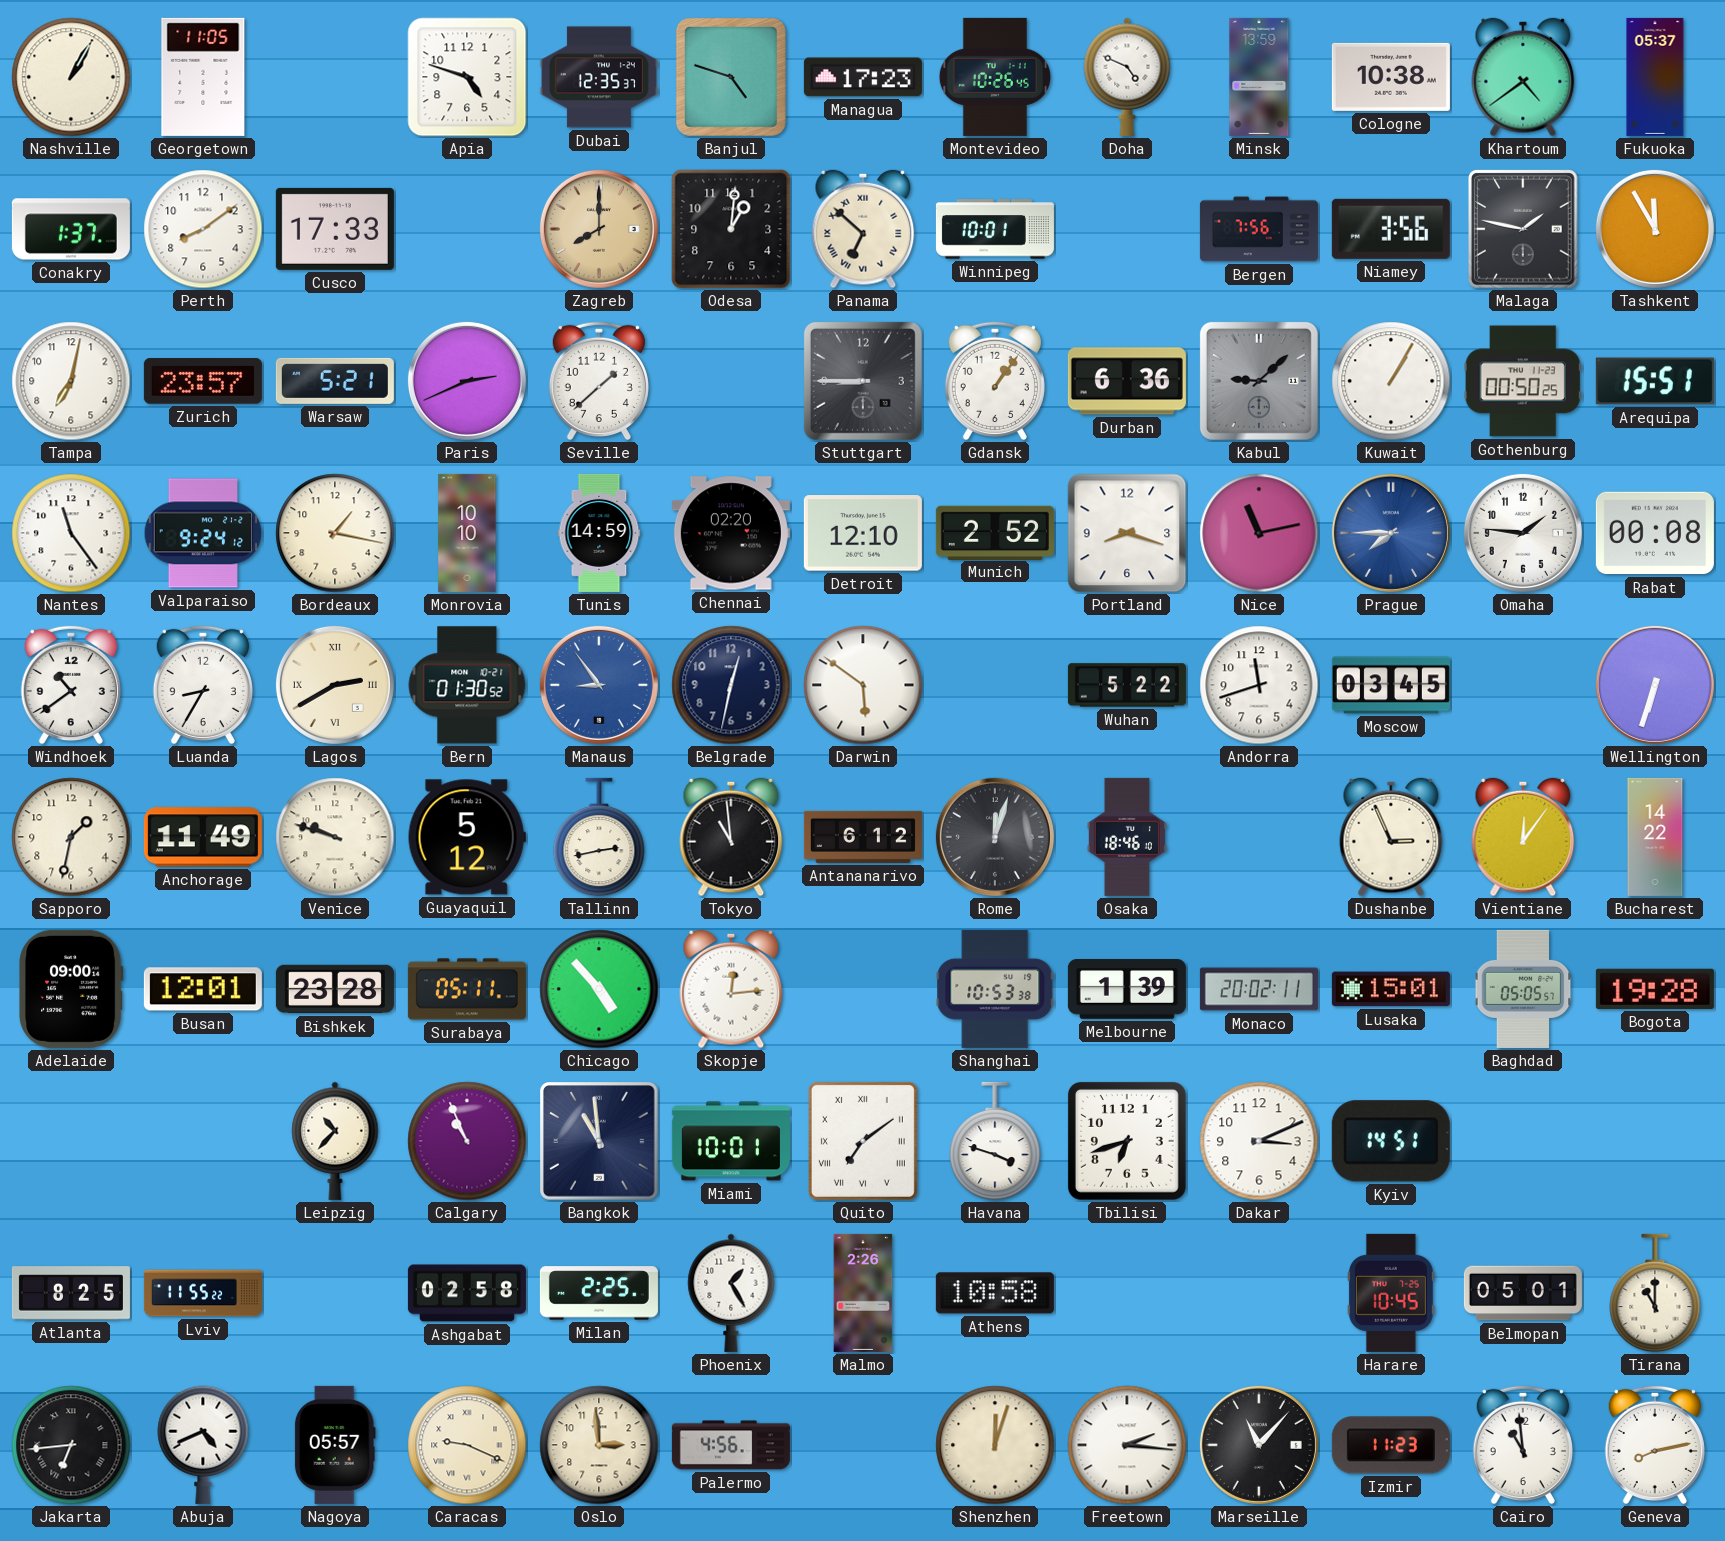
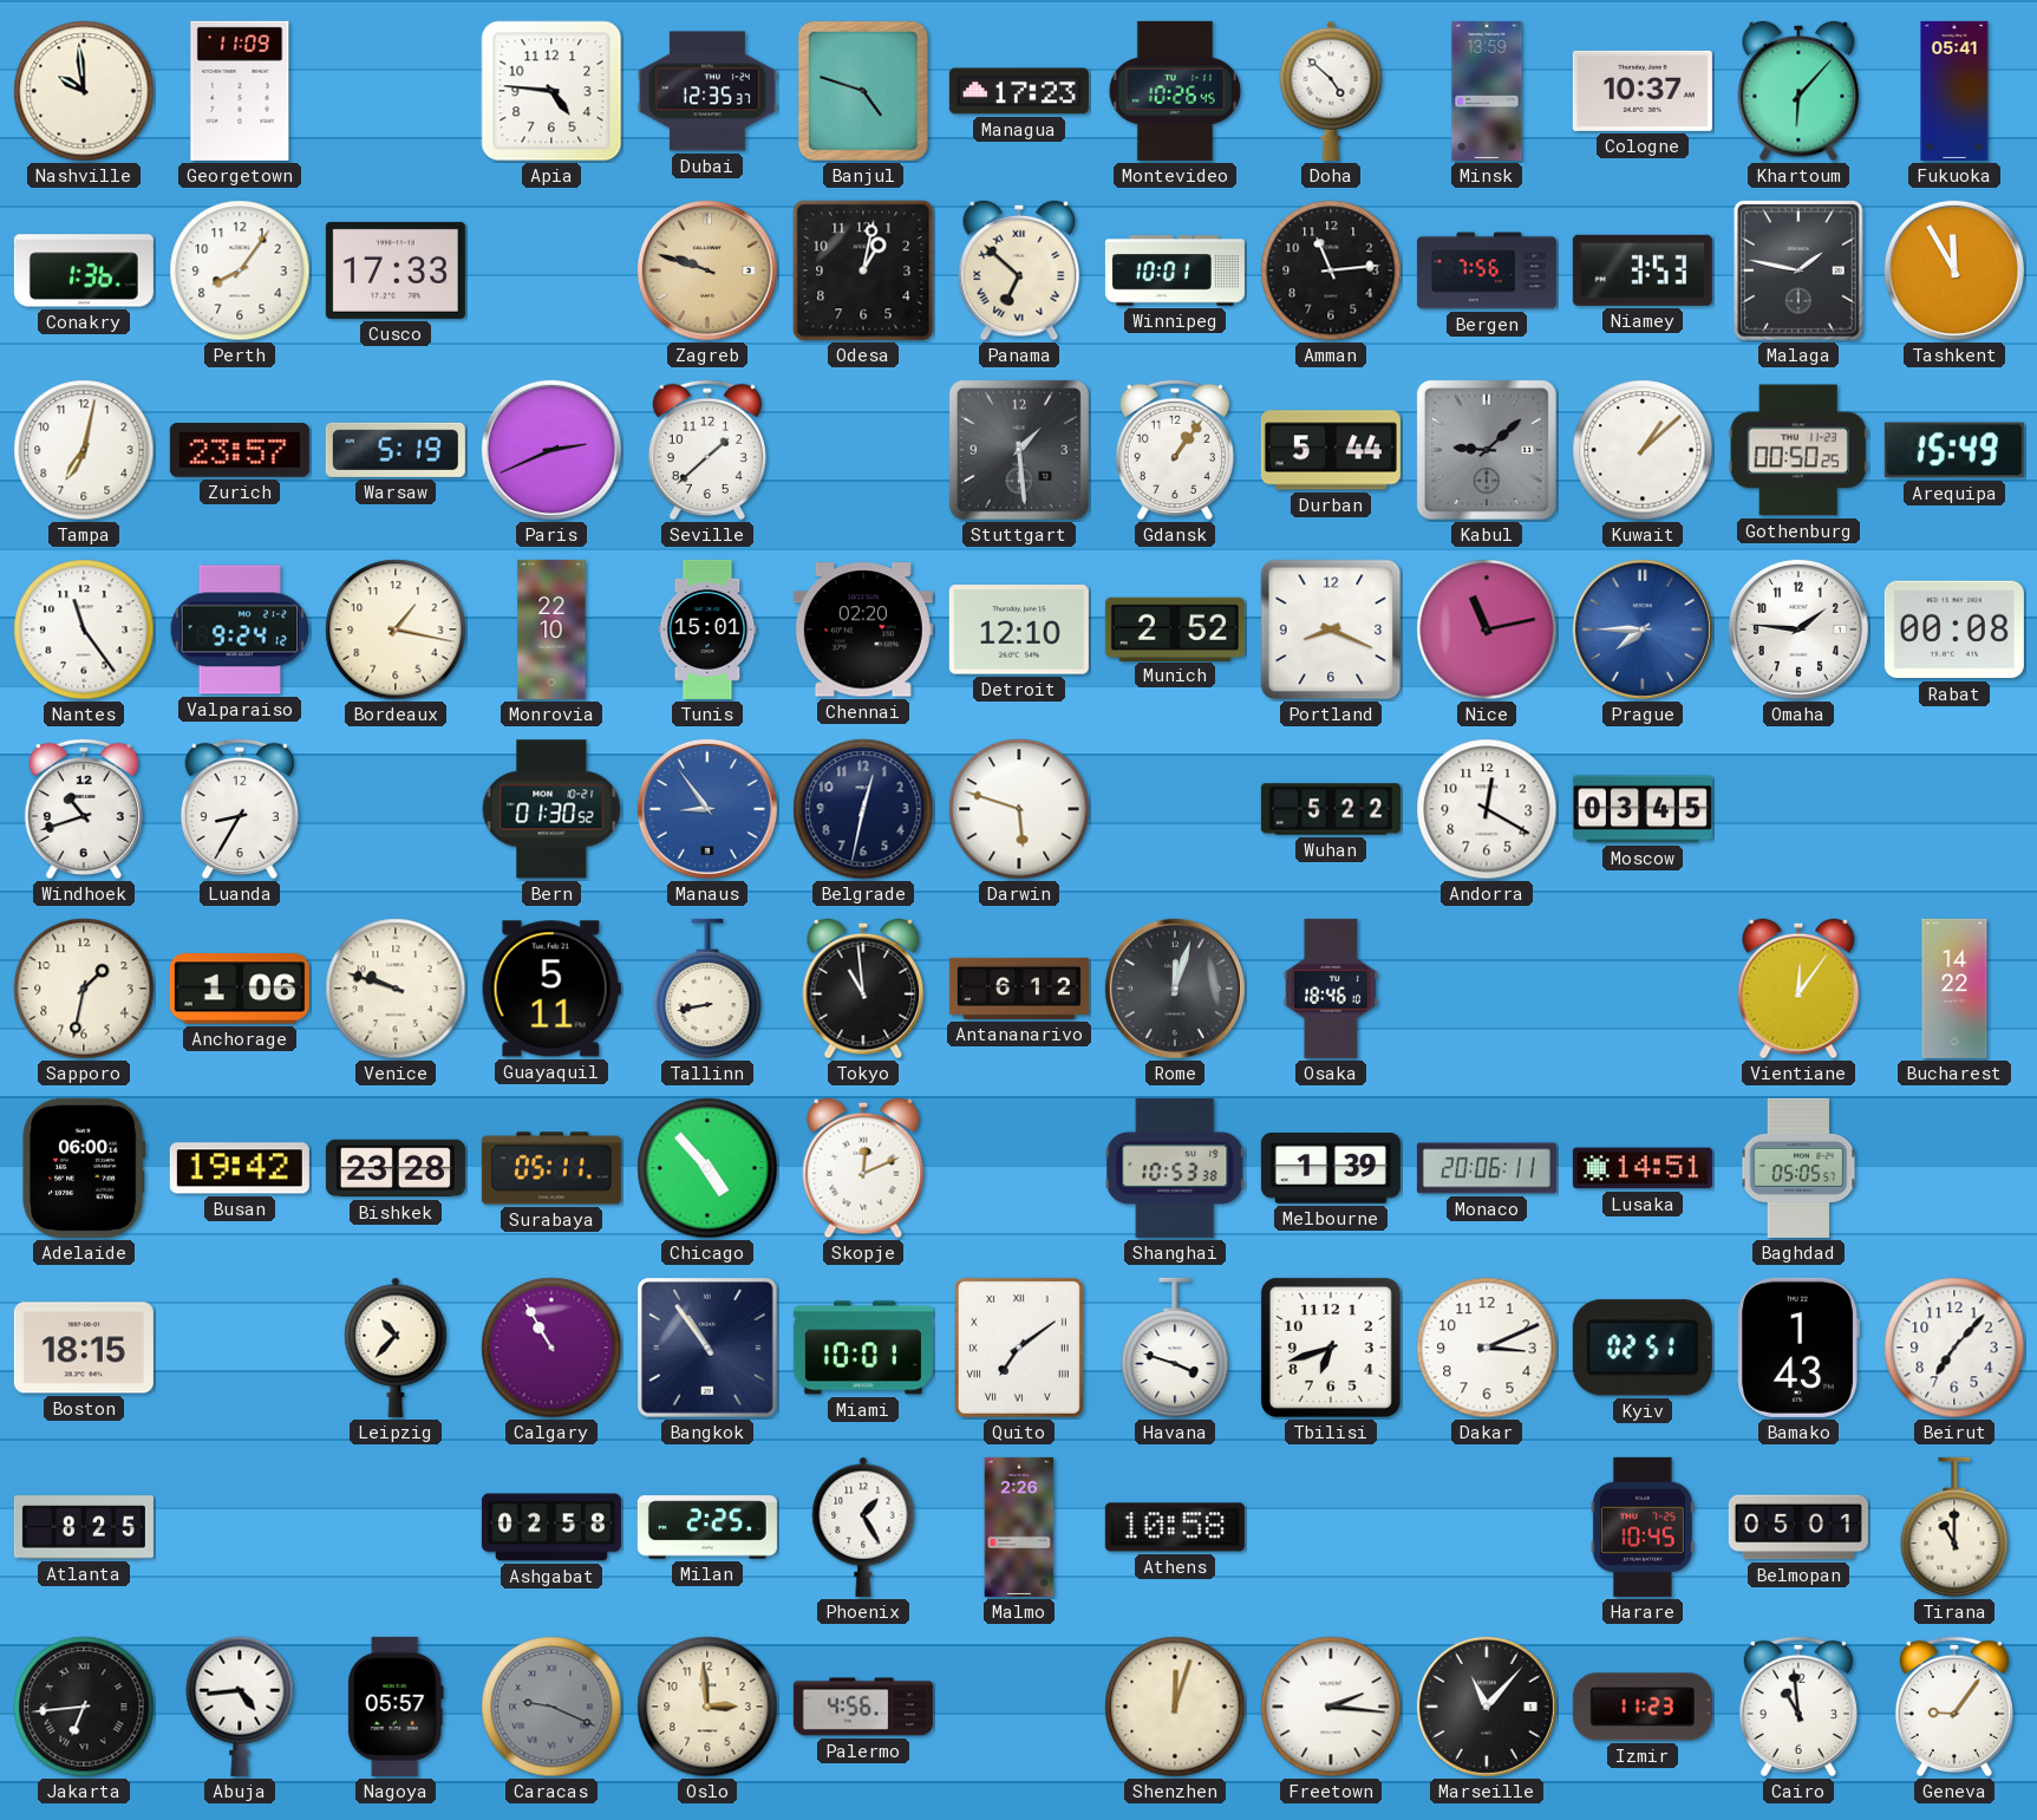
Nashville: 1:05 -> 9:59 (84, 91)
Georgetown: 11:05 -> 11:09 (240, 91)
Apia: 4:48 -> 4:46 (551, 91)
Doha: 4:49 -> 4:52 (1331, 91)
Cologne: 10:38 -> 10:37 (1643, 91)
Khartoum: 4:39 -> 6:07 (1798, 91)
Fukuoka: 05:37 -> 05:41 (1954, 91)
Conakry: 1:37 -> 1:36 (84, 270)
Perth: 8:09 -> 8:06 (240, 270)
Zagreb: 8:00 -> 9:48 (707, 270)
Odesa: 1:01 -> 1:02 (863, 270)
Amman: none -> 11:14 (1331, 270)
Niamey: 3:56 -> 3:53 (1643, 270)
Warsaw: 5:21 -> 5:19 (396, 450)
Stuttgart: 8:45 -> 1:29 (1019, 450)
Durban: 6:36 -> 5:44 (1331, 450)
Kuwait: 1:05 -> 1:08 (1643, 450)
Arequipa: 15:51 -> 15:49 (1954, 450)
Monrovia: 10:10 -> 22:10 (551, 630)
Tunis: 14:59 -> 15:01 (707, 630)
Portland: 8:18 -> 8:19 (1331, 630)
Windhoek: 10:39 -> 10:42 (84, 809)
Lagos: 2:40 -> none (335, 685)
Darwin: 5:51 -> 5:48 (1019, 809)
Andorra: 11:42 -> 12:20 (1487, 809)
Wellington: 6:33 -> none (1655, 685)
Anchorage: 11:49 -> 1:06 (240, 989)
Guayaquil: 5:12 -> 5:11 (551, 989)
Tallinn: 2:43 -> 8:43 (707, 989)
Dushanbe: 2:56 -> none (1391, 837)
Adelaide: 09:00 -> 06:00 (84, 1168)
Busan: 12:01 -> 19:42 (240, 1168)
Skopje: 12:14 -> 12:11 (863, 1168)
Monaco: 20:02 -> 20:06 (1487, 1168)
Lusaka: 15:01 -> 14:51 (1643, 1168)
Bogota: 19:28 -> none (1655, 989)
Boston: none -> 18:15 (84, 1348)
Calgary: 10:56 -> 10:55 (551, 1348)
Bangkok: 10:59 -> 10:54 (709, 1349)
Kyiv: 14:51 -> 02:51 (1643, 1348)
Bamako: none -> 1:43 (1798, 1348)
Beirut: none -> 7:07 (1954, 1348)
Lviv: 11:55 -> none (203, 1293)
Abuja: 4:41 -> 4:44 (240, 1707)
Caracas dial: cream -> grey (551, 1707)
Geneva: 8:13 -> 9:06 (1954, 1707)
